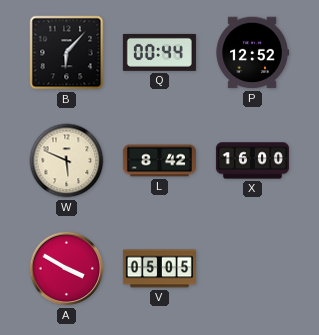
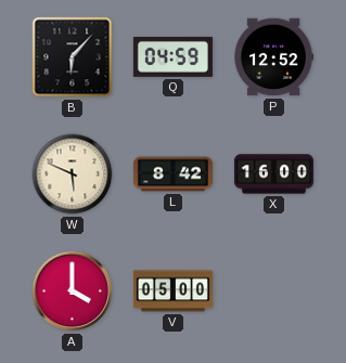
Q: 00:44 -> 04:59 (172, 56)
A: 3:50 -> 4:00 (73, 291)
V: 05:05 -> 05:00 (172, 291)
